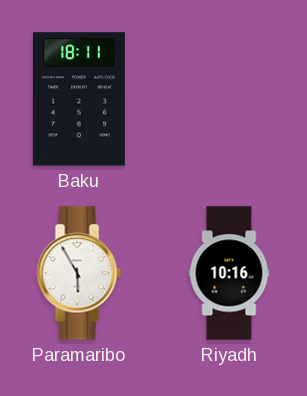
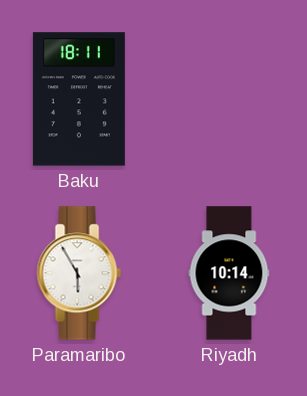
Riyadh: 10:16 -> 10:14 (229, 273)
